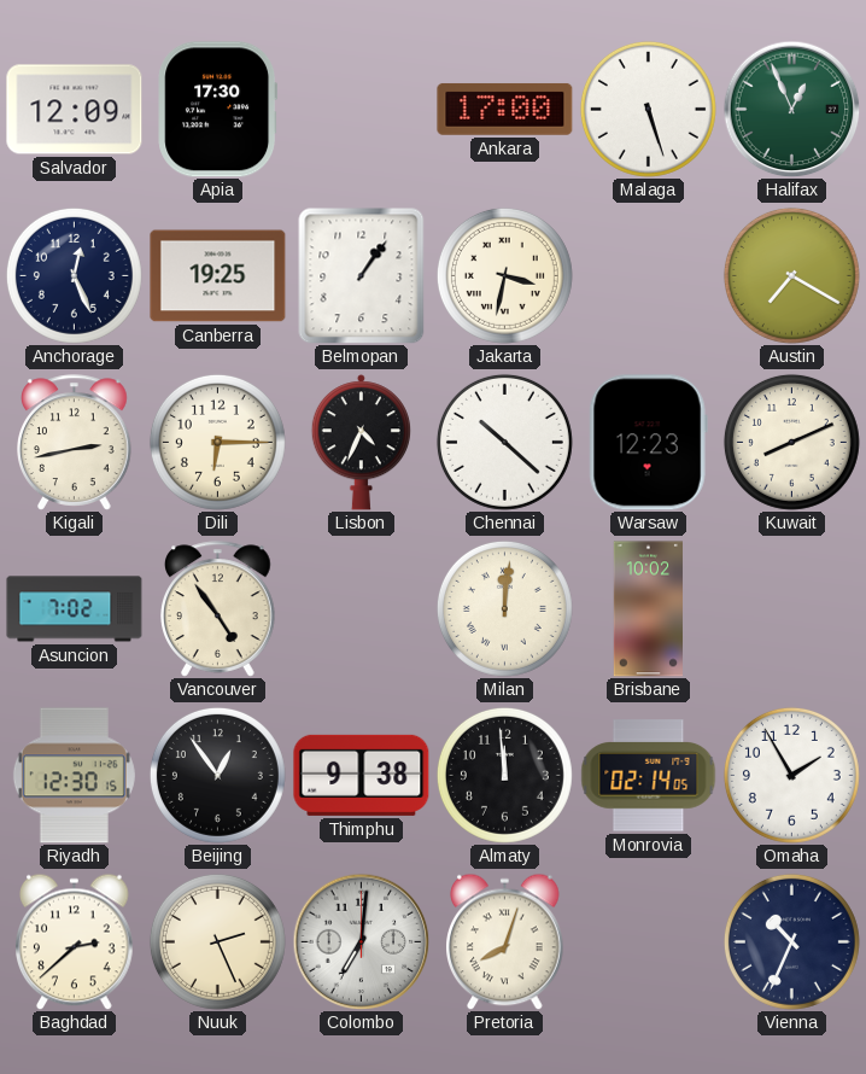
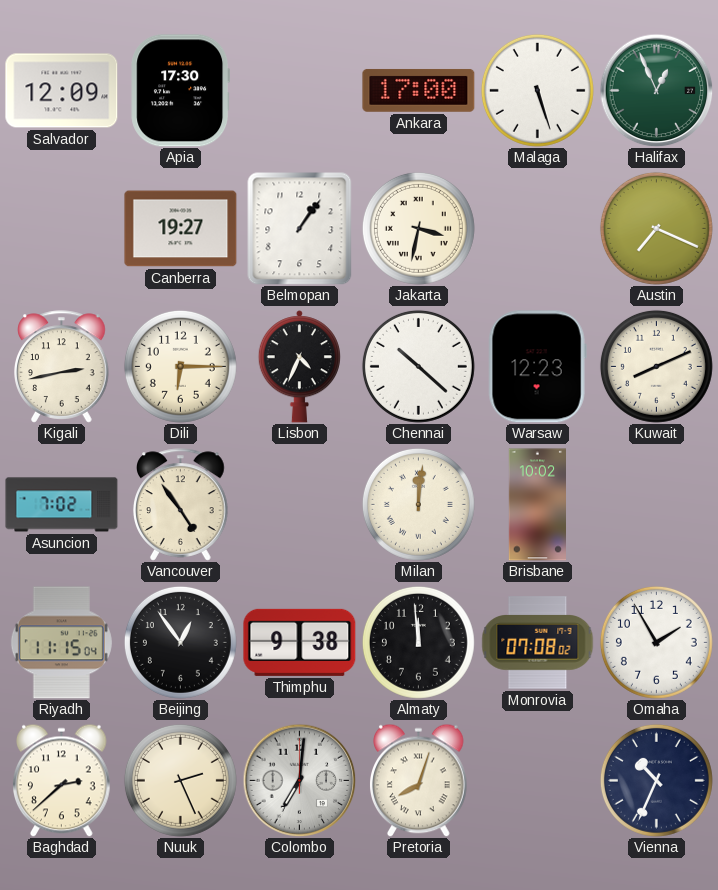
Anchorage: 12:26 -> none (74, 275)
Canberra: 19:25 -> 19:27 (181, 229)
Austin: 7:20 -> 7:19 (656, 228)
Riyadh: 12:30 -> 11:15 (61, 643)
Monrovia: 02:14 -> 07:08 (538, 643)
